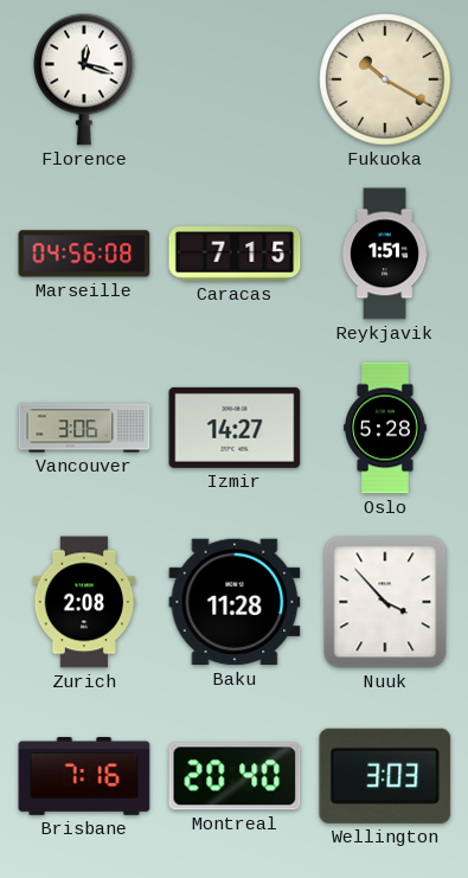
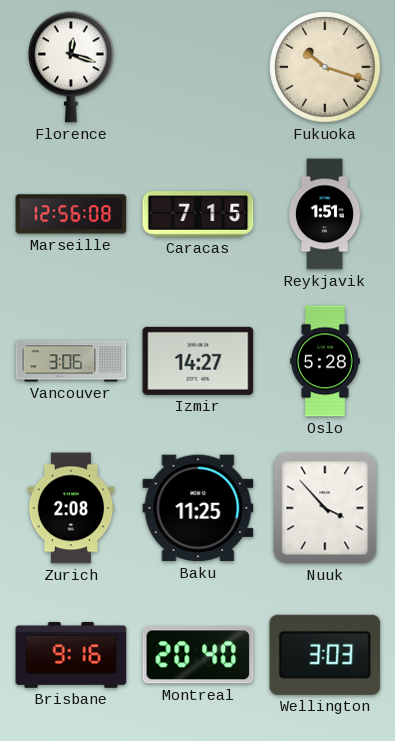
Fukuoka: 10:20 -> 10:18 (325, 67)
Marseille: 04:56 -> 12:56 (71, 214)
Baku: 11:28 -> 11:25 (198, 508)
Brisbane: 7:16 -> 9:16 (71, 656)
